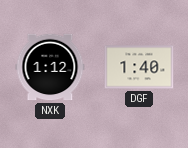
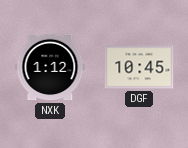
DGF: 1:40 -> 10:45 (139, 67)
